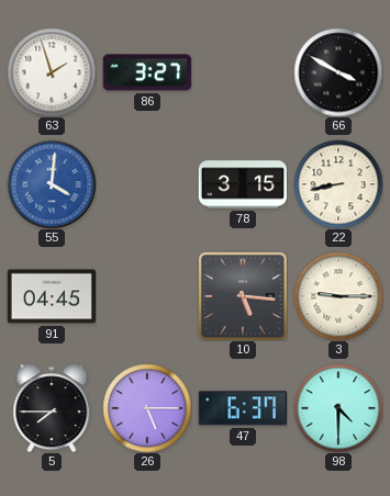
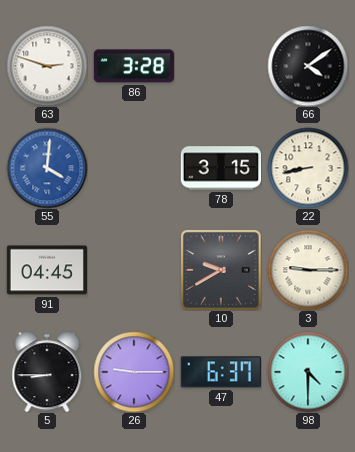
63: 1:57 -> 2:48 (47, 66)
86: 3:27 -> 3:28 (134, 66)
66: 3:50 -> 4:09 (308, 66)
10: 5:16 -> 9:40 (221, 270)
5: 7:45 -> 8:45 (47, 372)
26: 5:15 -> 9:15 (134, 372)
